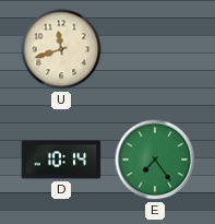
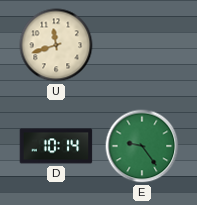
E: 7:24 -> 9:24 (142, 146)
